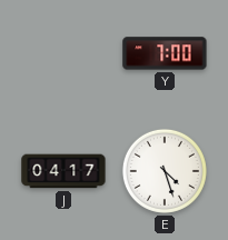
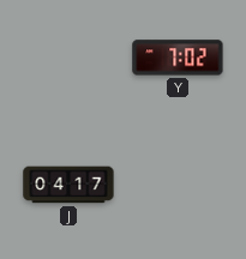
Y: 7:00 -> 7:02 (178, 58)
E: 4:27 -> none (165, 171)
